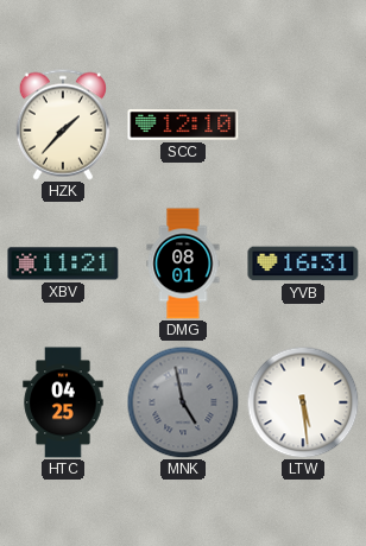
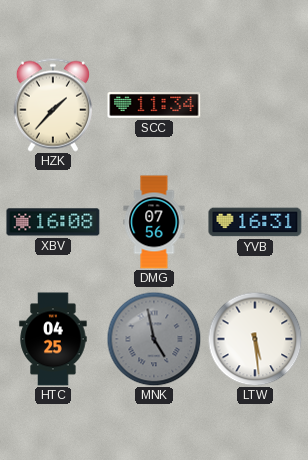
SCC: 12:10 -> 11:34 (154, 106)
XBV: 11:21 -> 16:08 (53, 222)
DMG: 08:01 -> 07:56 (154, 222)
